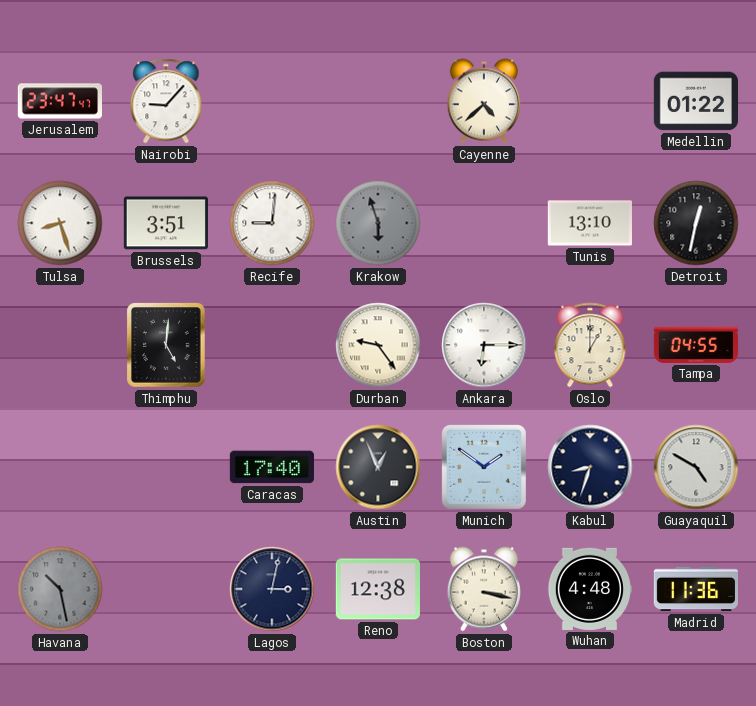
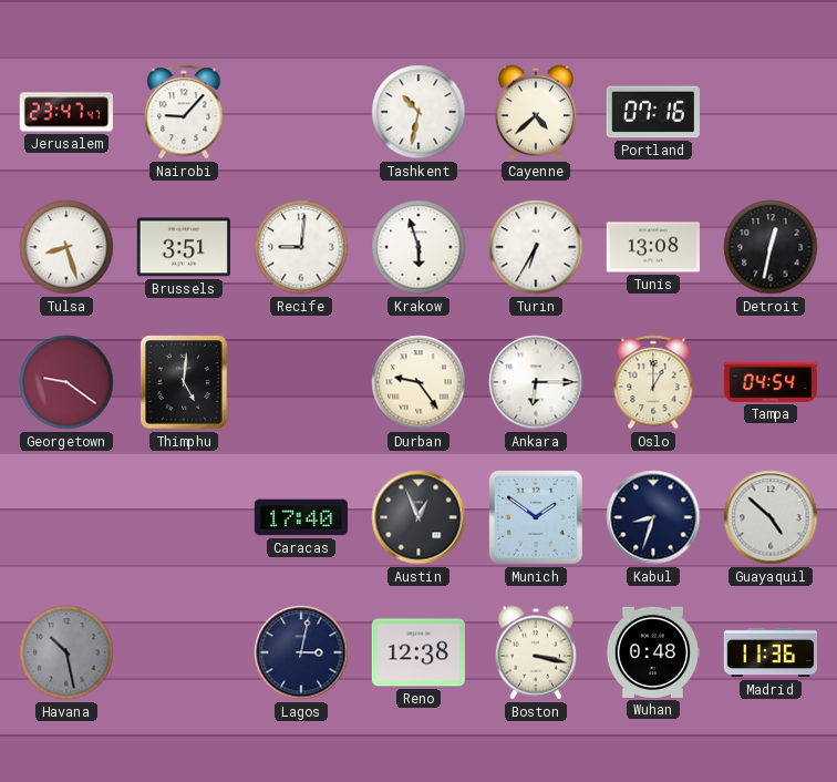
Tashkent: none -> 10:32 (418, 112)
Portland: none -> 07:16 (653, 112)
Medellin: 01:22 -> none (695, 101)
Krakow dial: grey -> white (418, 247)
Turin: none -> 6:35 (536, 247)
Tunis: 13:10 -> 13:08 (652, 247)
Georgetown: none -> 9:21 (66, 382)
Tampa: 04:55 -> 04:54 (769, 382)
Guayaquil: 4:50 -> 4:52 (771, 517)
Wuhan: 4:48 -> 0:48 (652, 652)
